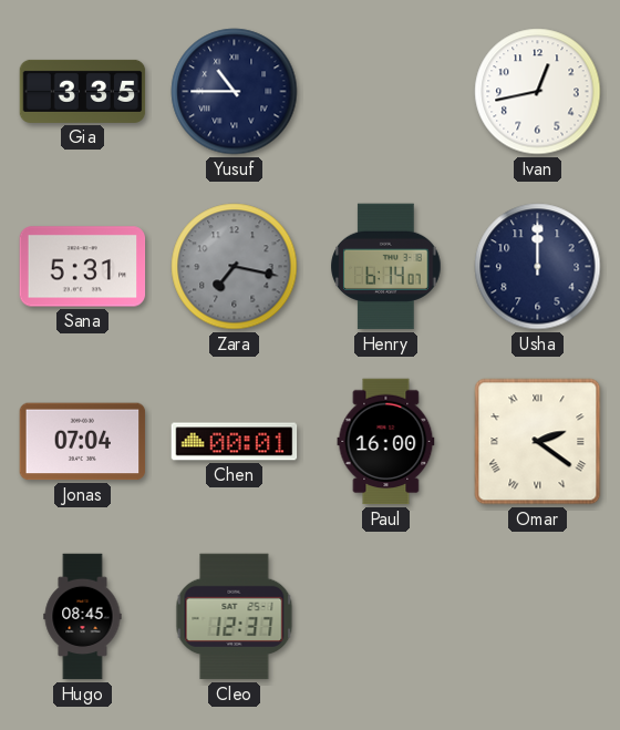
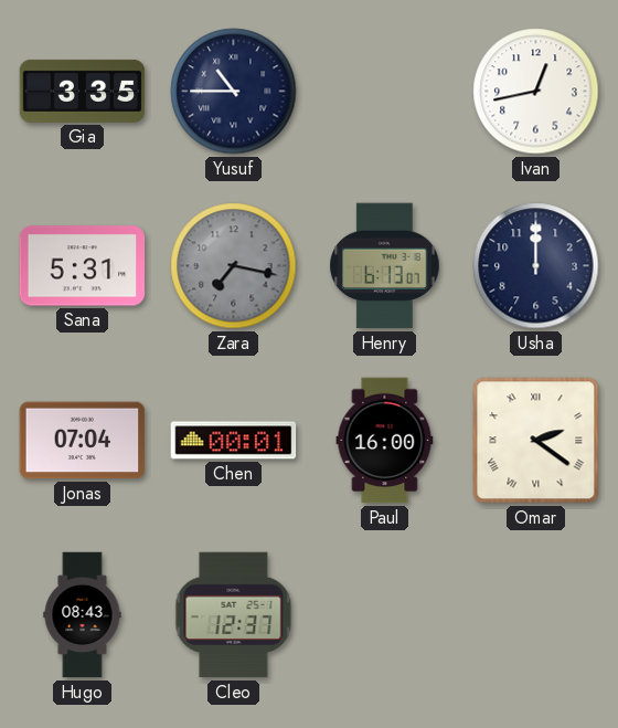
Henry: 6:14 -> 6:13 (385, 266)
Hugo: 08:45 -> 08:43 (83, 615)
